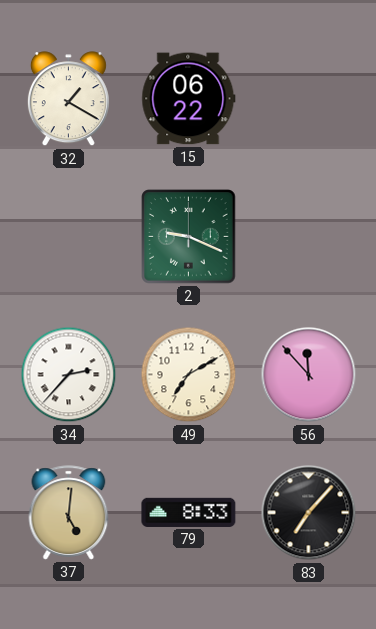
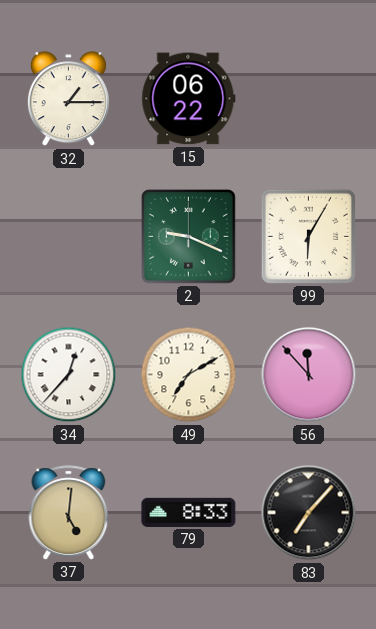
32: 1:20 -> 1:15 (68, 99)
99: none -> 6:05 (308, 236)
34: 2:37 -> 12:37 (69, 375)
